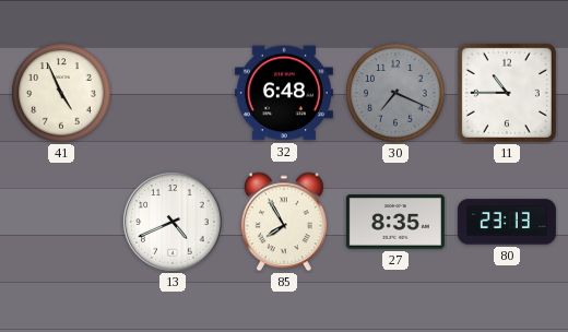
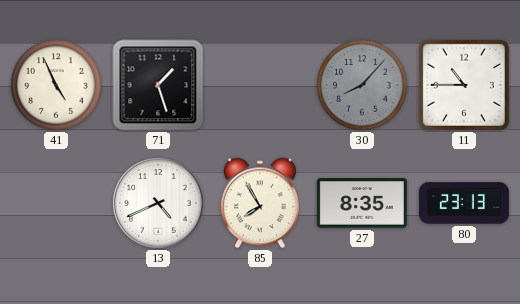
71: none -> 1:27 (158, 85)
32: 6:48 -> none (284, 93)
30: 7:19 -> 8:07 (362, 85)
